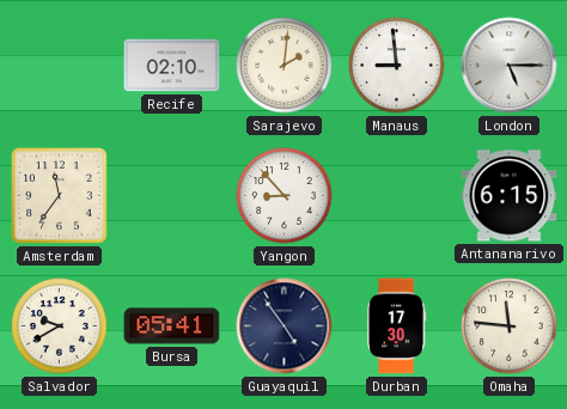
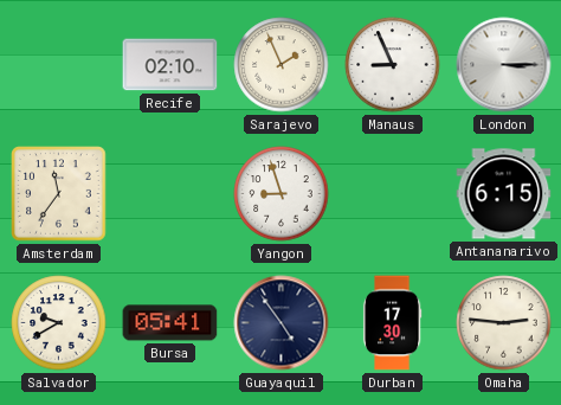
Sarajevo: 2:01 -> 1:56 (282, 65)
Manaus: 8:59 -> 8:56 (393, 65)
London: 5:15 -> 3:15 (504, 65)
Yangon: 8:53 -> 8:57 (282, 194)
Omaha: 11:46 -> 2:46 (504, 323)
